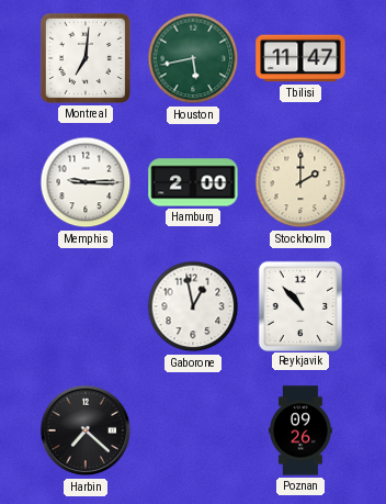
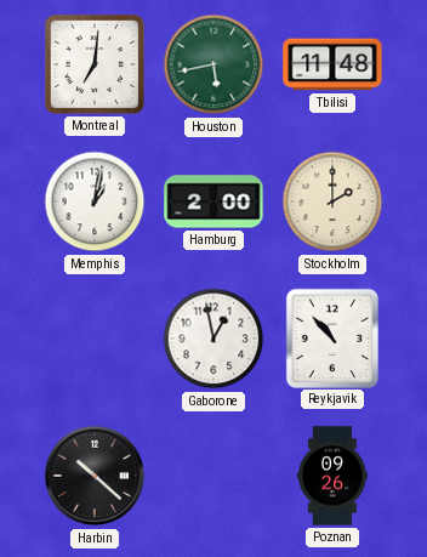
Tbilisi: 11:47 -> 11:48 (332, 64)
Memphis: 9:15 -> 1:02 (95, 201)
Harbin: 7:22 -> 10:22 (95, 476)
